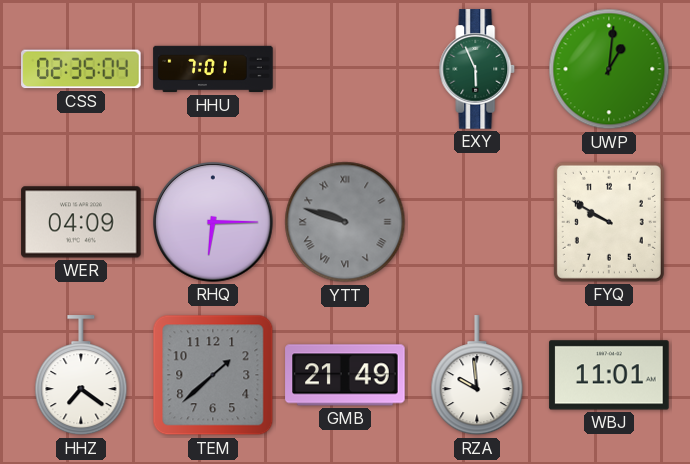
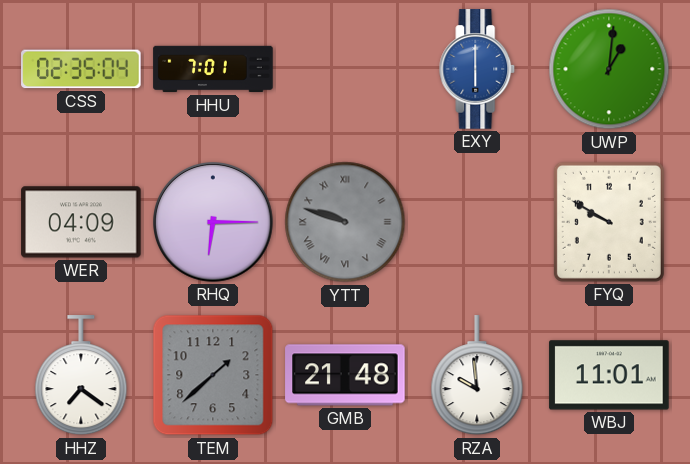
EXY: 5:56 -> 6:00 (477, 69)
EXY dial: green -> blue (477, 69)
GMB: 21:49 -> 21:48 (345, 375)
